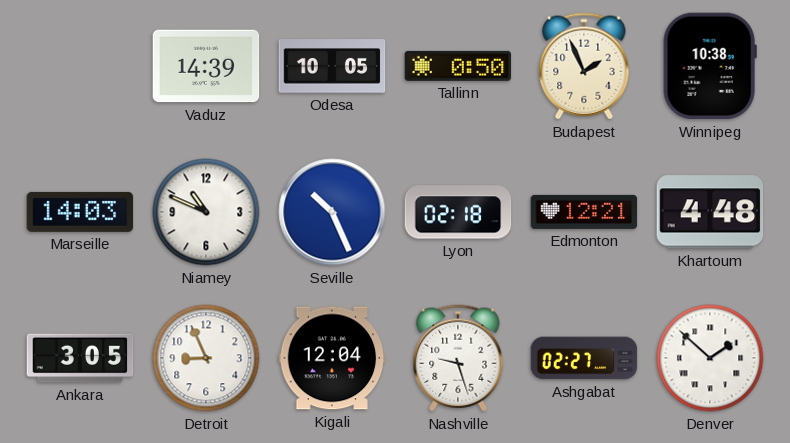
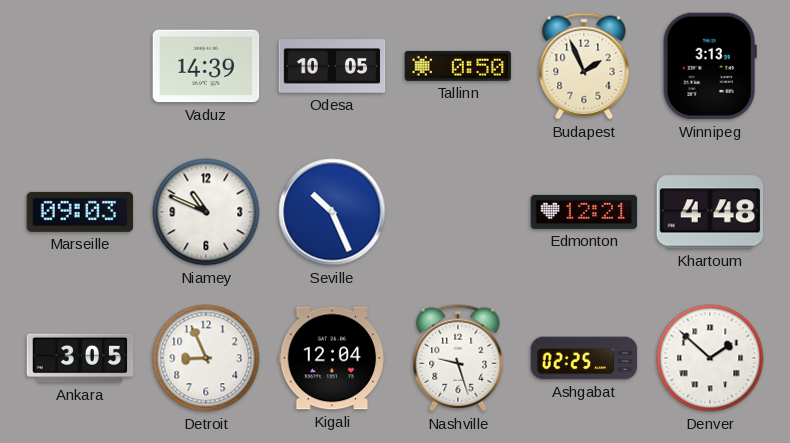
Winnipeg: 10:38 -> 3:13 (710, 66)
Marseille: 14:03 -> 09:03 (80, 212)
Lyon: 02:18 -> none (458, 212)
Ashgabat: 02:27 -> 02:25 (584, 358)
